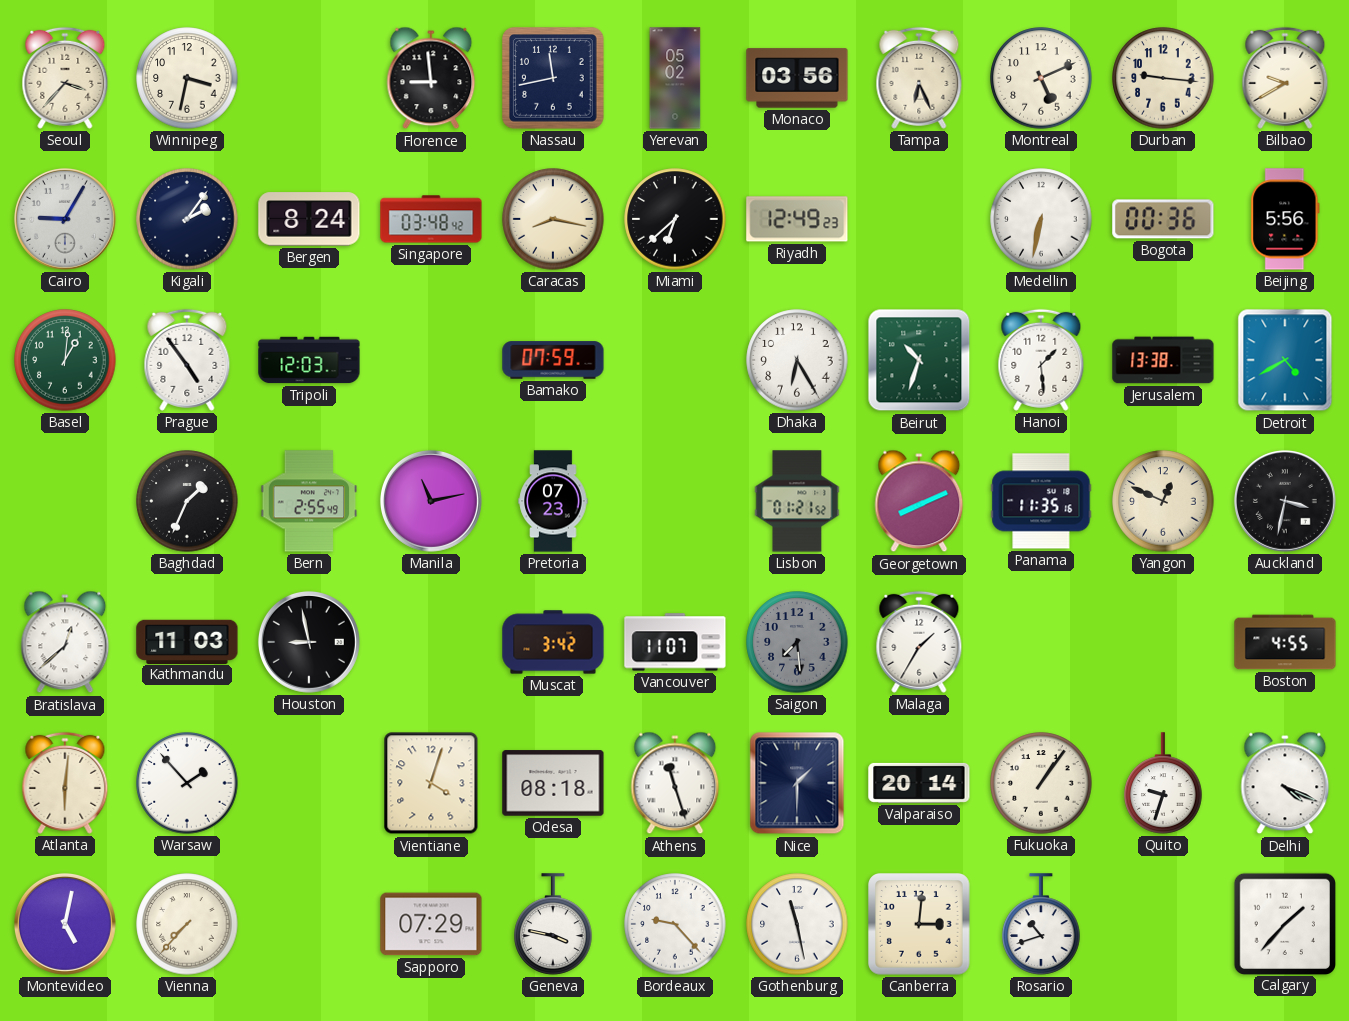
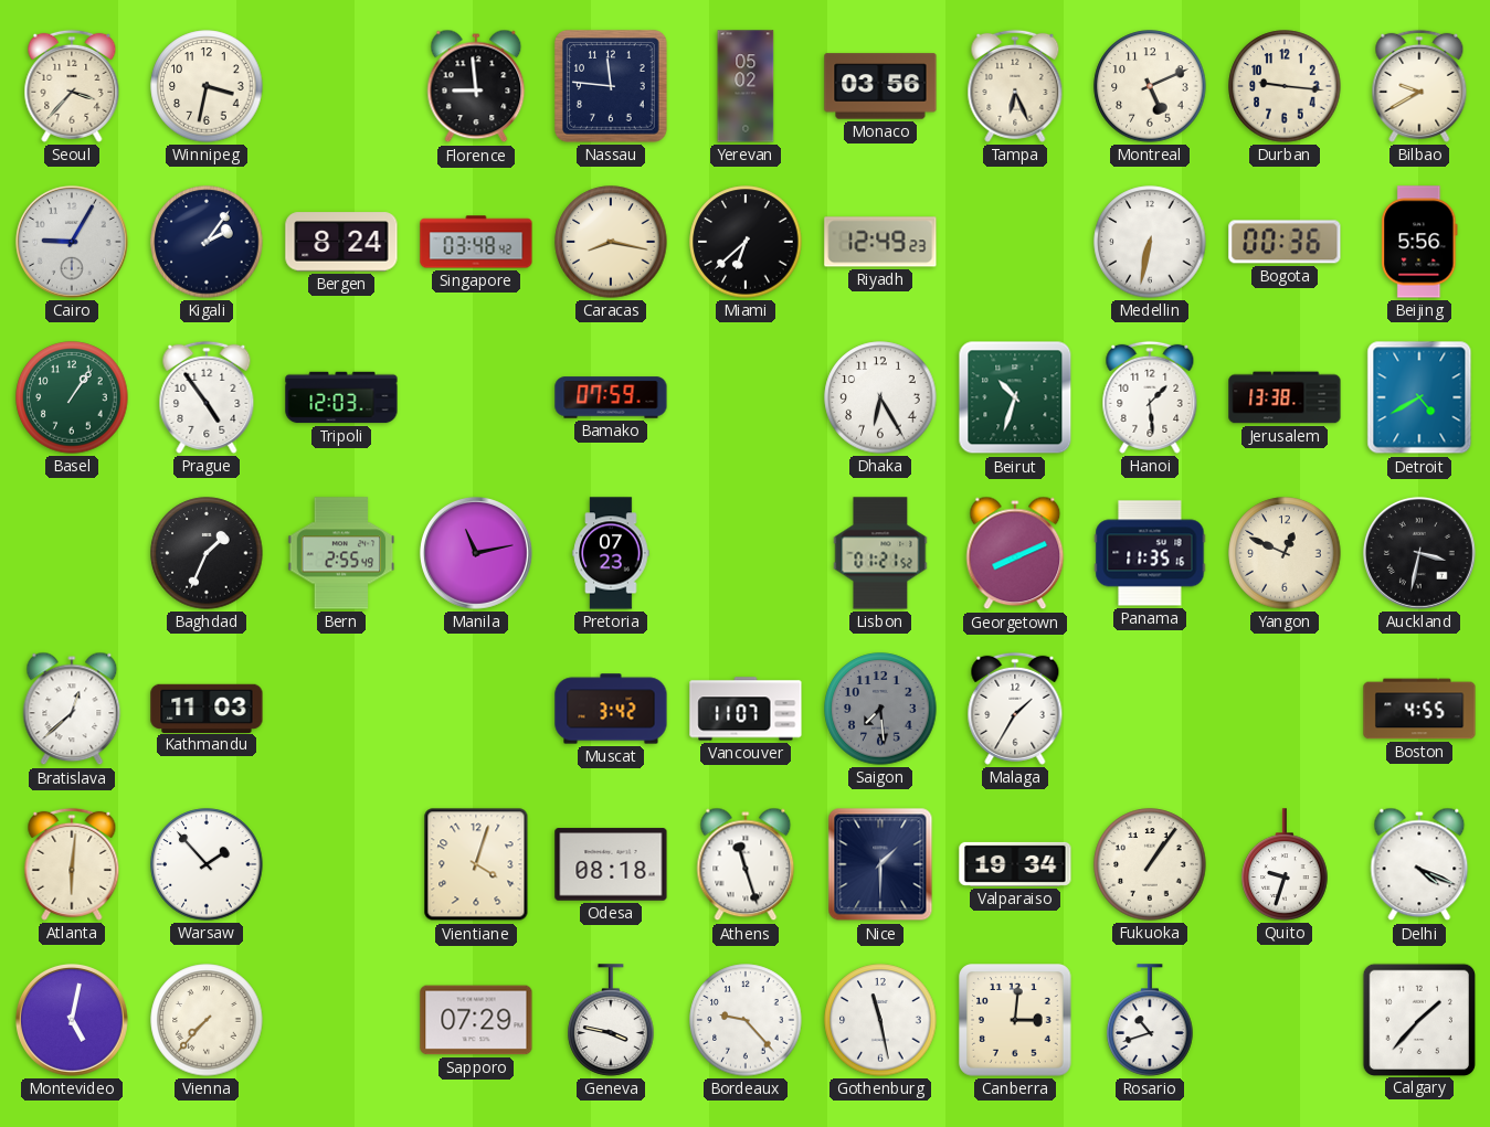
Nassau: 11:43 -> 11:46 (612, 87)
Basel: 1:01 -> 1:06 (72, 397)
Houston: 8:58 -> none (309, 642)
Valparaiso: 20:14 -> 19:34 (1015, 864)
